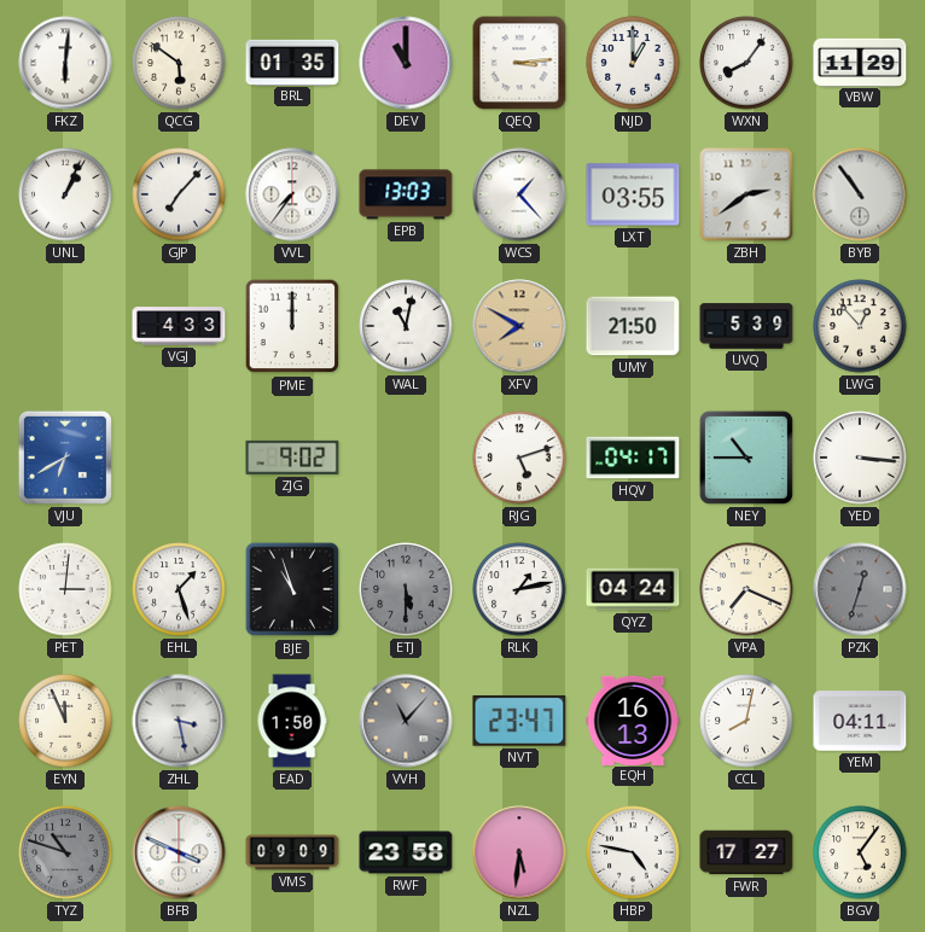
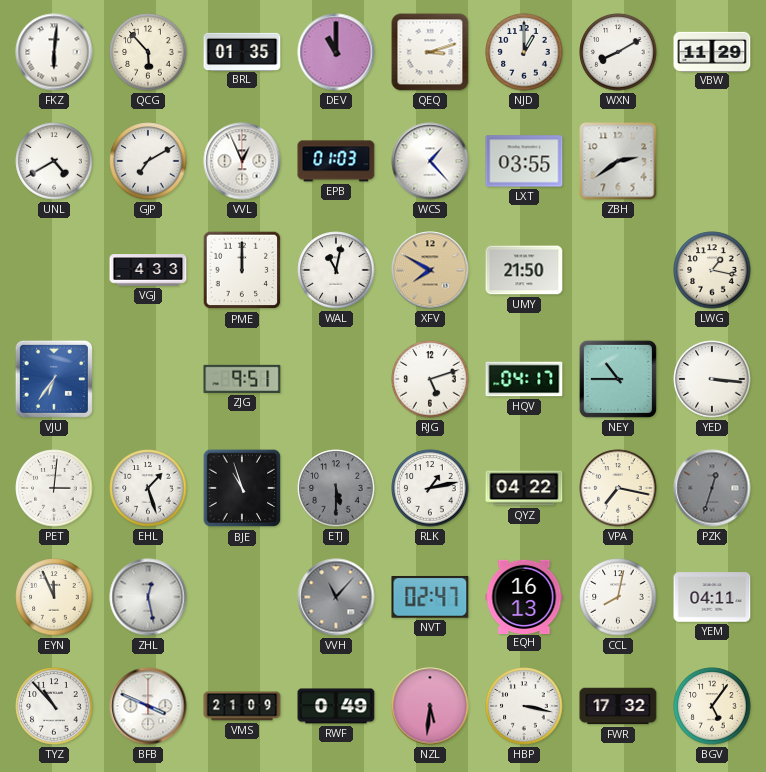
QCG: 5:51 -> 5:53 (148, 52)
QEQ: 3:14 -> 3:12 (430, 52)
WXN: 8:06 -> 8:10 (618, 52)
UNL: 1:04 -> 4:40 (54, 161)
GJP: 7:07 -> 7:10 (148, 161)
VVL: 7:36 -> 12:56 (242, 161)
EPB: 13:03 -> 01:03 (336, 161)
BYB: 10:54 -> none (860, 194)
UVQ: 5:39 -> none (746, 326)
LWG: 12:53 -> 1:17 (712, 270)
VJU: 6:40 -> 6:36 (54, 379)
ZJG: 9:02 -> 9:51 (242, 379)
QYZ: 04:24 -> 04:22 (524, 488)
VPA: 7:19 -> 7:17 (618, 488)
ZHL: 3:28 -> 12:28 (148, 597)
EAD: 1:50 -> none (292, 721)
NVT: 23:47 -> 02:47 (430, 597)
TYZ: 10:48 -> 10:53 (54, 706)
TYZ dial: grey -> white (54, 706)
VMS: 09:09 -> 21:09 (242, 706)
RWF: 23:58 -> 0:49 (336, 706)
HBP: 4:47 -> 3:17 (524, 706)
FWR: 17:27 -> 17:32 (618, 706)
